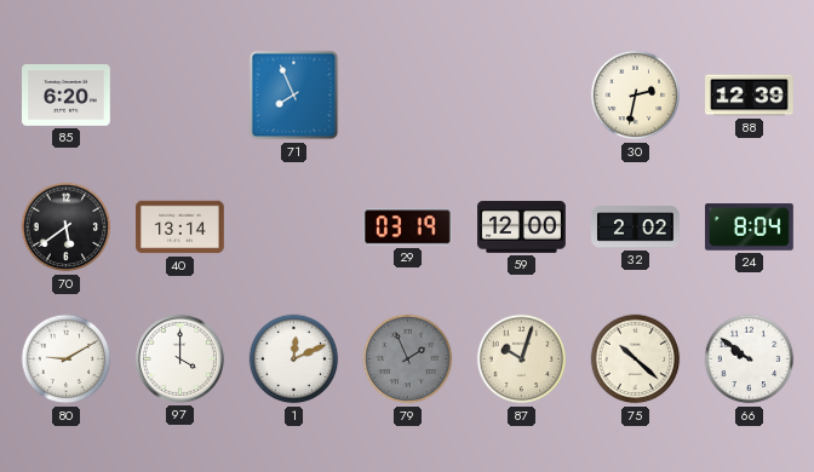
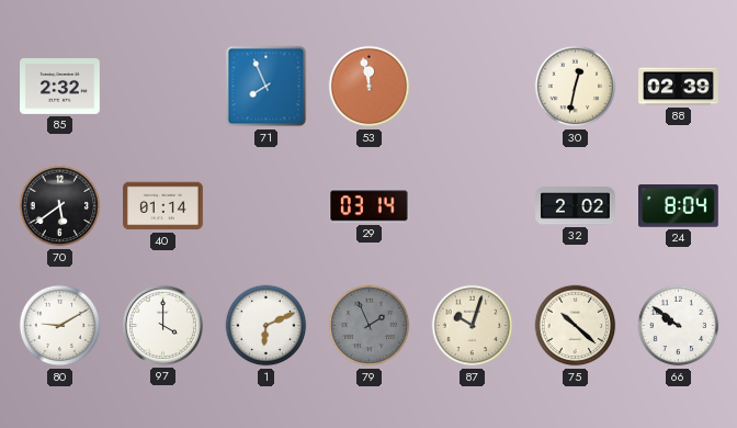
85: 6:20 -> 2:32 (60, 87)
53: none -> 11:58 (370, 87)
30: 2:32 -> 12:32 (576, 87)
88: 12:39 -> 02:39 (679, 87)
40: 13:14 -> 01:14 (163, 206)
29: 03:19 -> 03:14 (368, 206)
59: 12:00 -> none (522, 228)
1: 12:11 -> 6:11 (267, 326)
